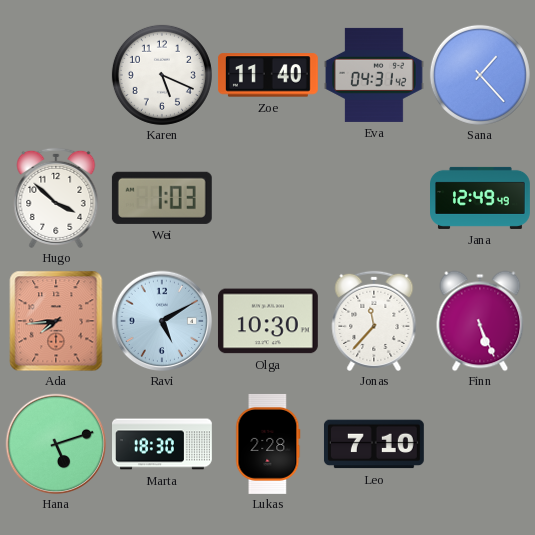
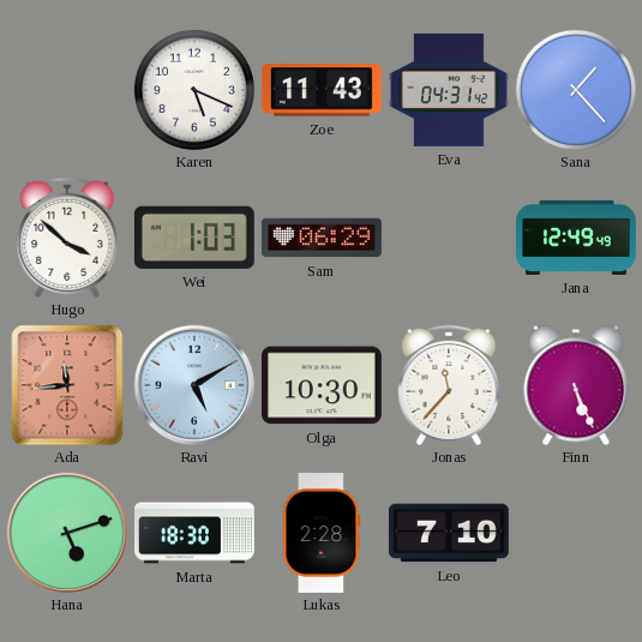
Zoe: 11:40 -> 11:43 (322, 90)
Sam: none -> 06:29 (322, 238)
Ada: 7:44 -> 11:44 (67, 385)
